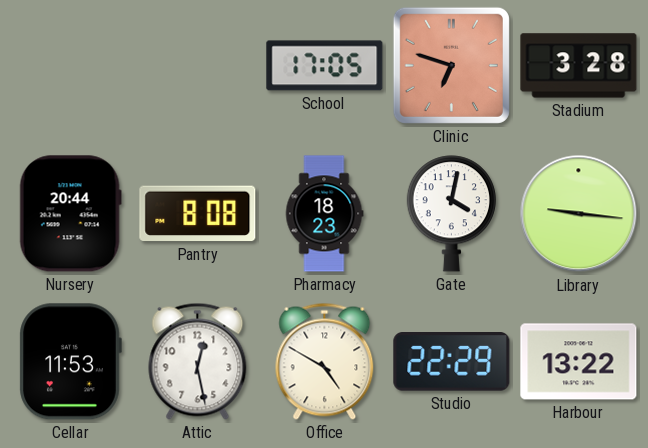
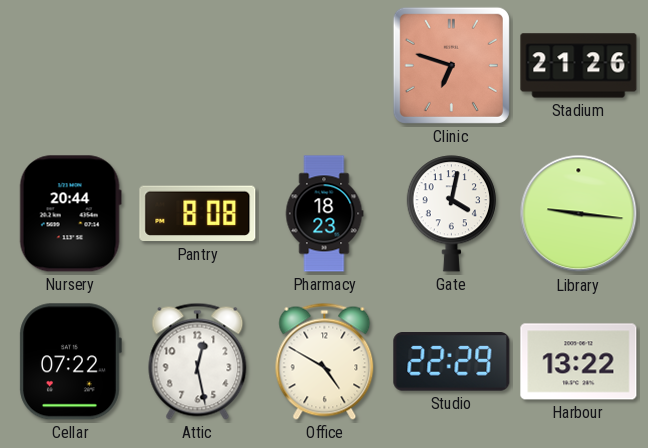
School: 17:05 -> none (325, 66)
Stadium: 3:28 -> 21:26 (579, 66)
Cellar: 11:53 -> 07:22 (70, 362)
